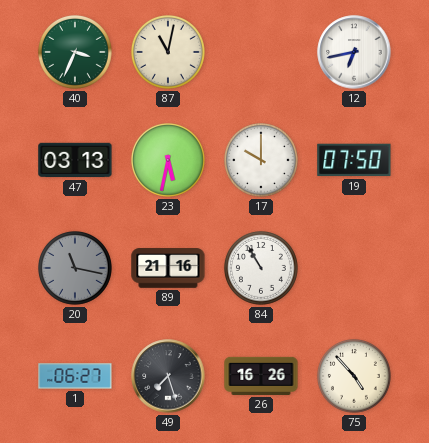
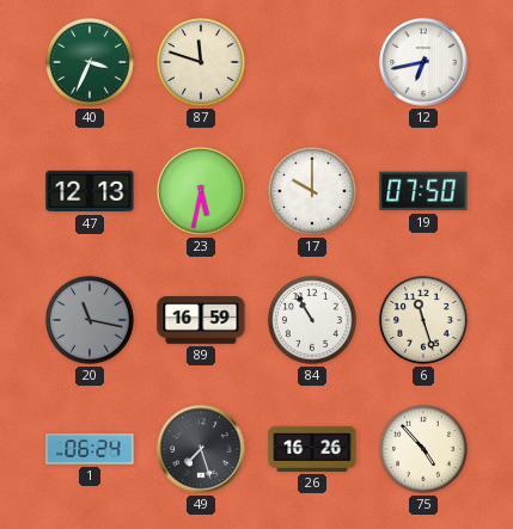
87: 11:02 -> 11:48 (201, 63)
47: 03:13 -> 12:13 (90, 191)
89: 21:16 -> 16:59 (201, 320)
6: none -> 11:27 (423, 321)
1: 06:27 -> 06:24 (90, 449)
